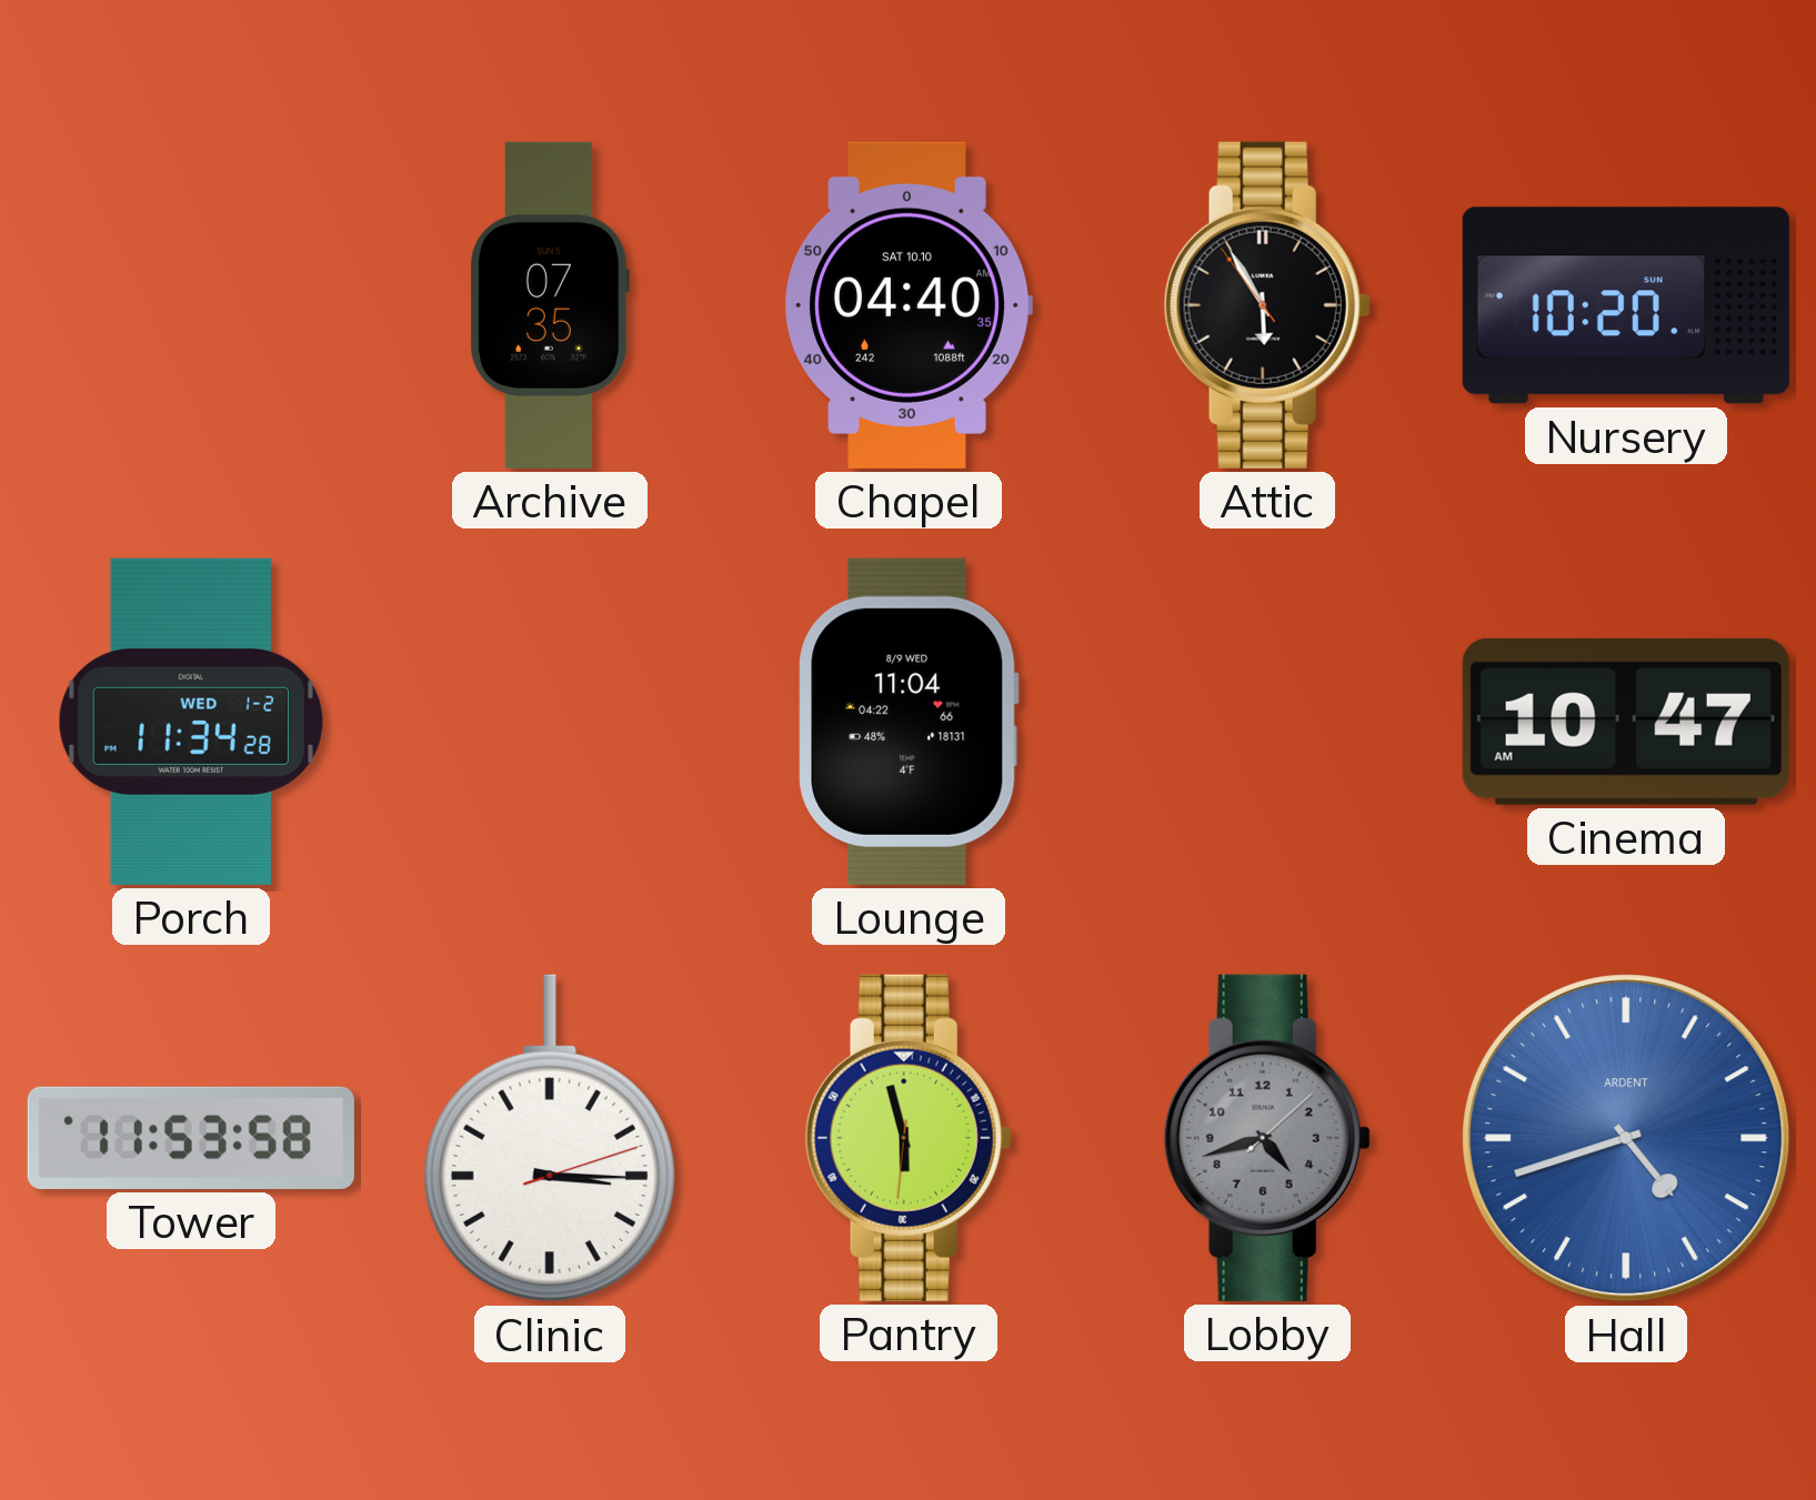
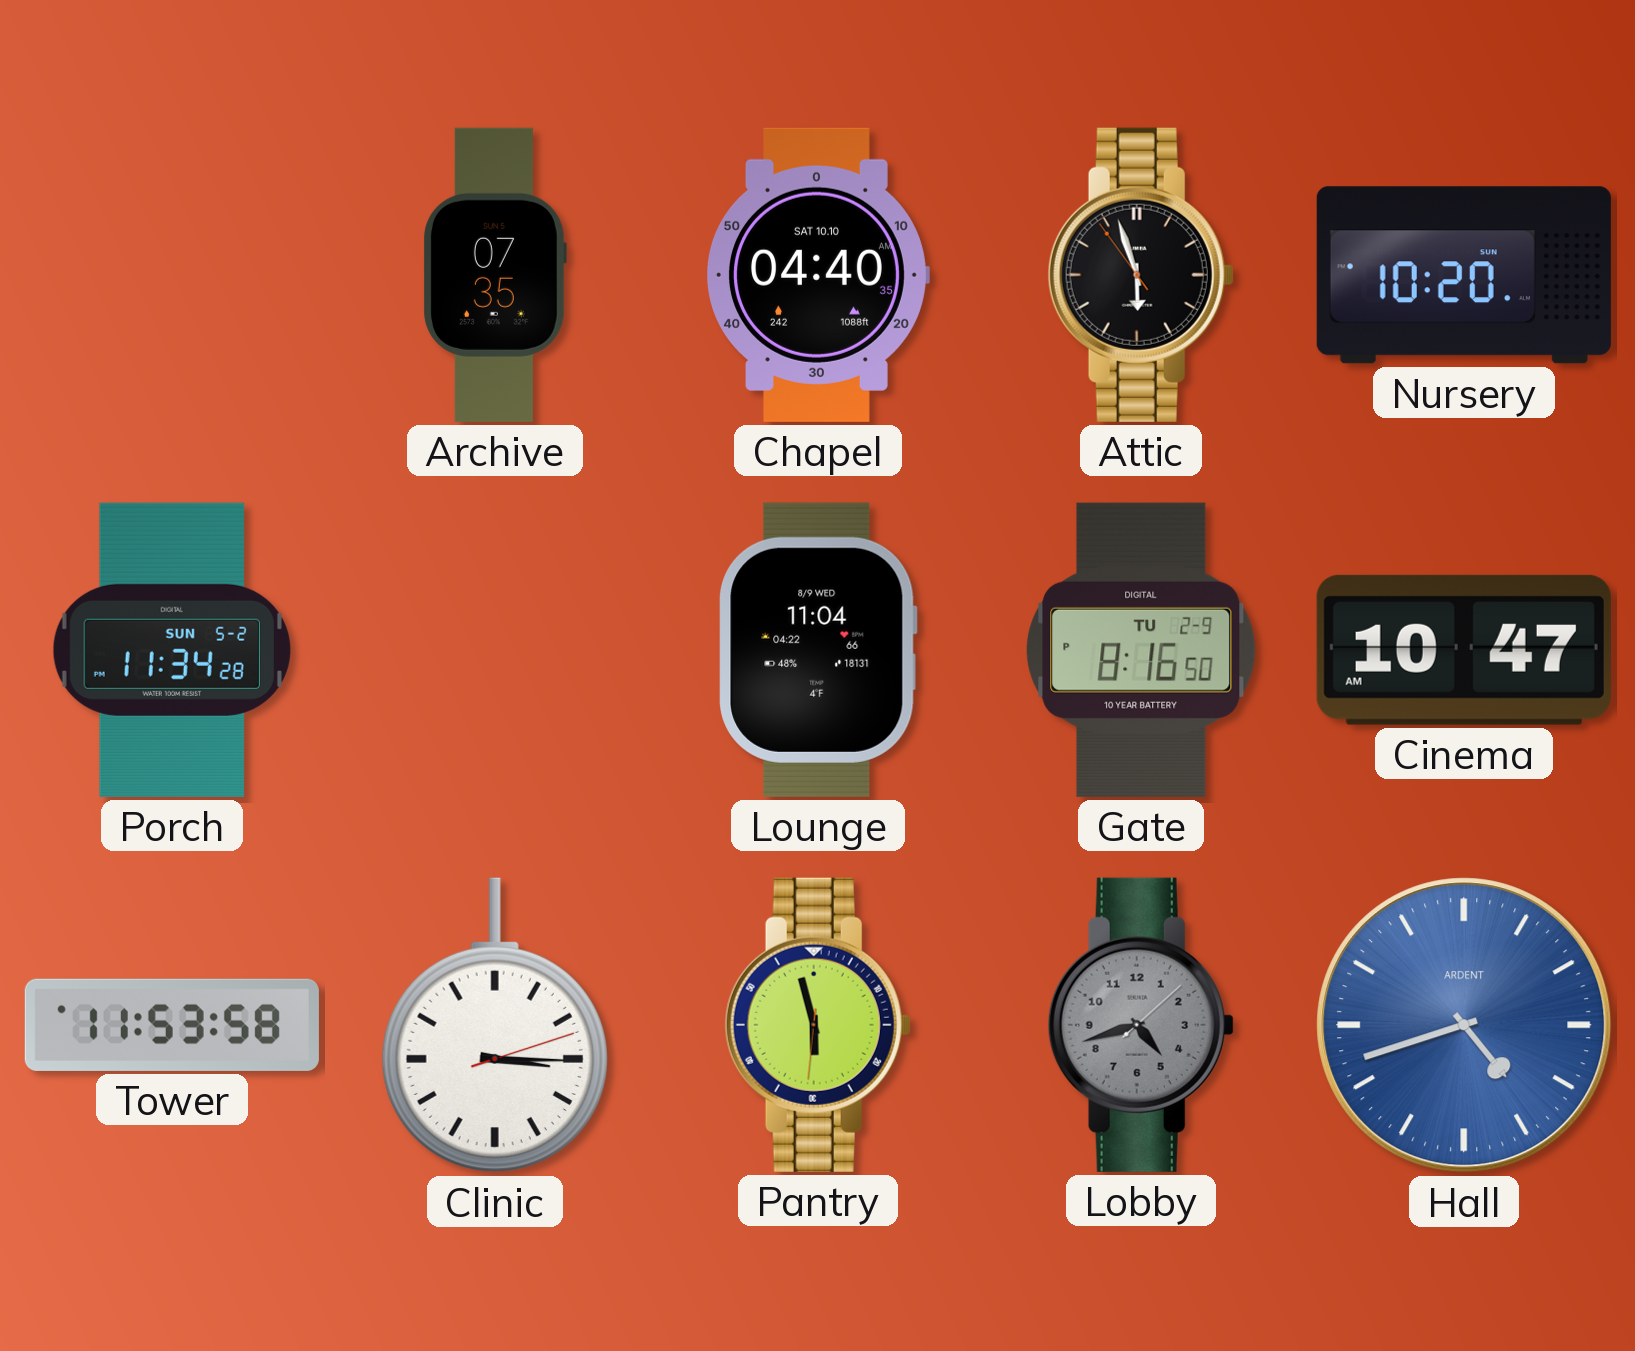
Attic: 5:54 -> 5:56 (1141, 275)
Porch date: WED 1-2 -> SUN 5-2 (172, 650)
Gate: none -> 8:16 (1141, 650)
